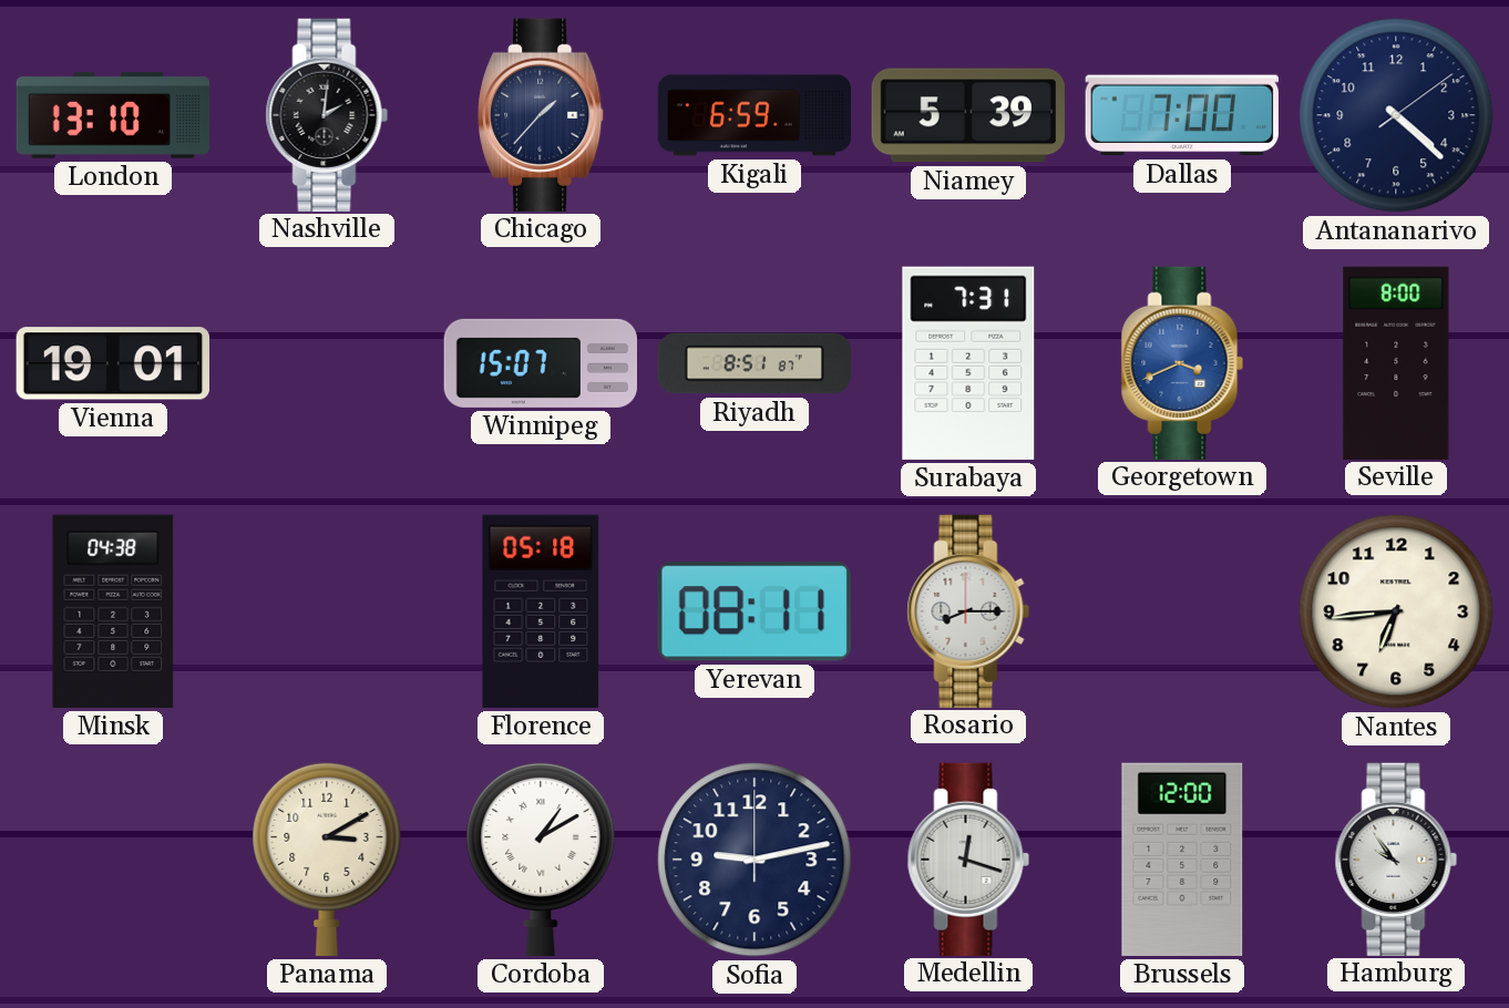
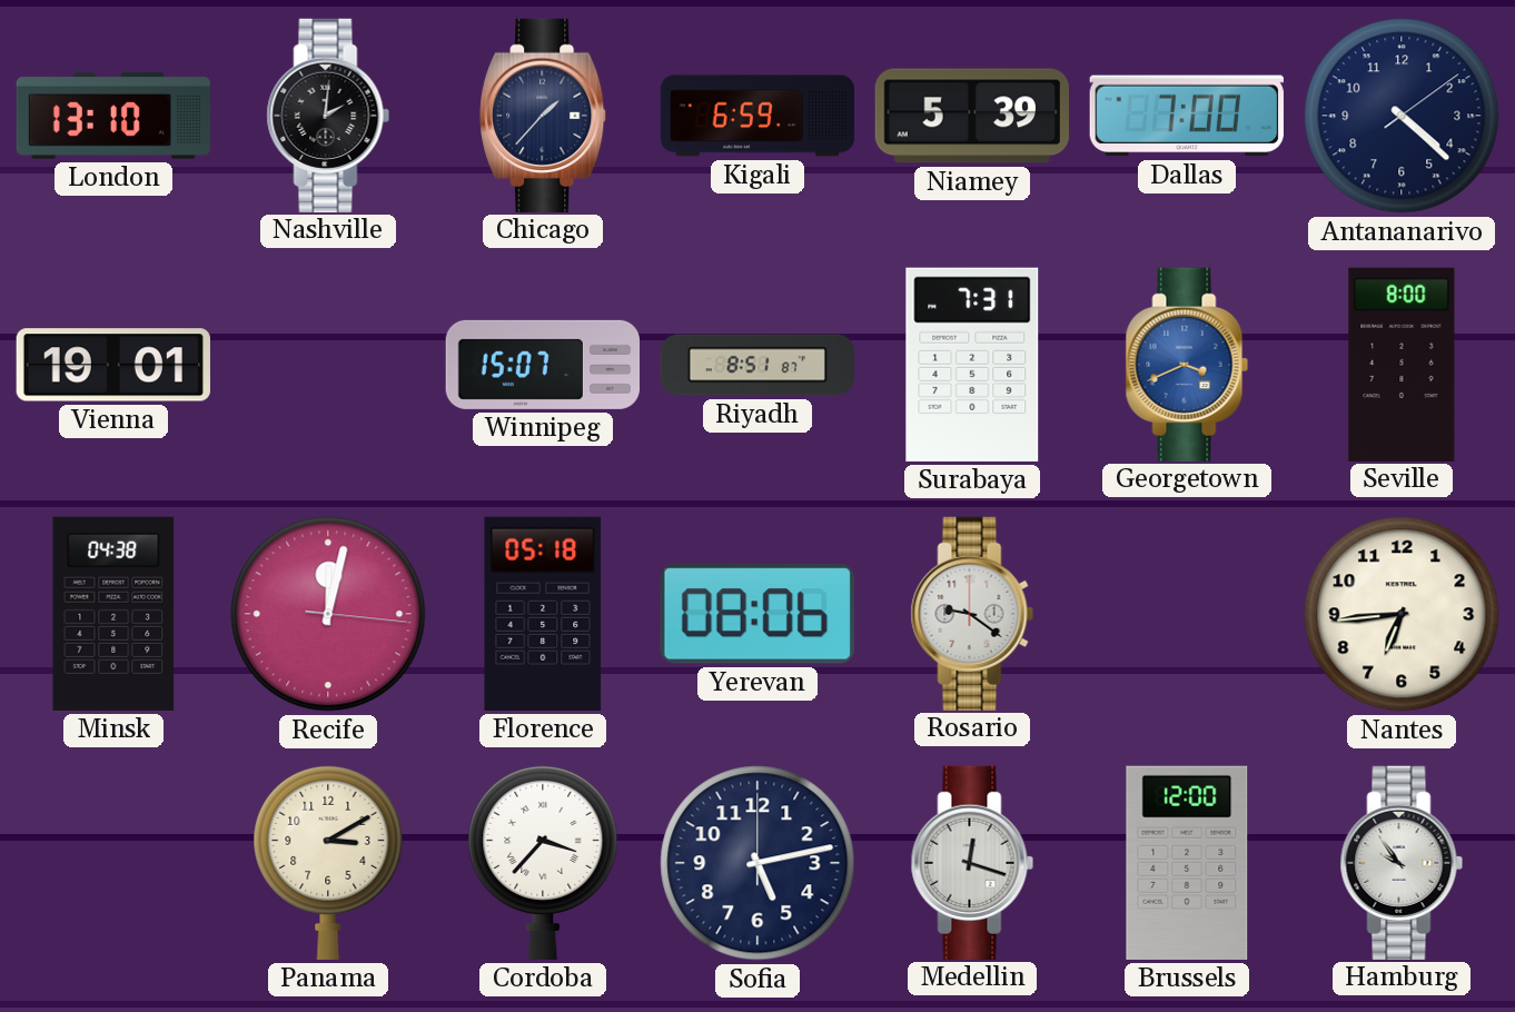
Recife: none -> 12:02 (328, 614)
Yerevan: 08:11 -> 08:06 (758, 614)
Rosario: 8:15 -> 9:21 (972, 613)
Cordoba: 1:10 -> 3:37 (543, 862)
Sofia: 9:13 -> 5:13 (758, 863)
